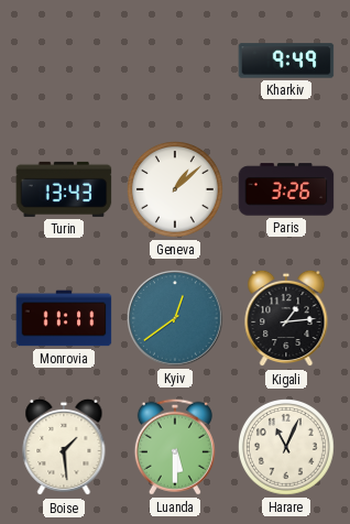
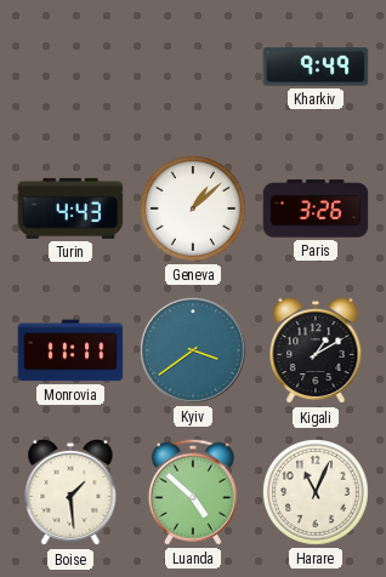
Turin: 13:43 -> 4:43 (70, 208)
Kyiv: 12:39 -> 3:39 (194, 352)
Kigali: 1:14 -> 1:10 (316, 350)
Luanda: 5:30 -> 4:52 (193, 492)
